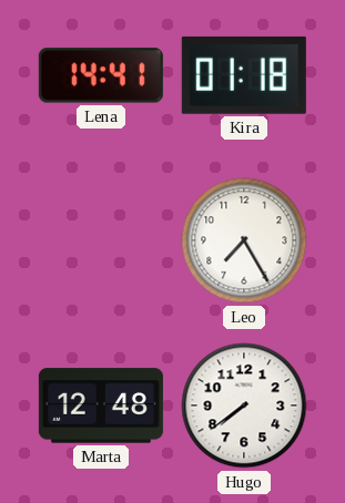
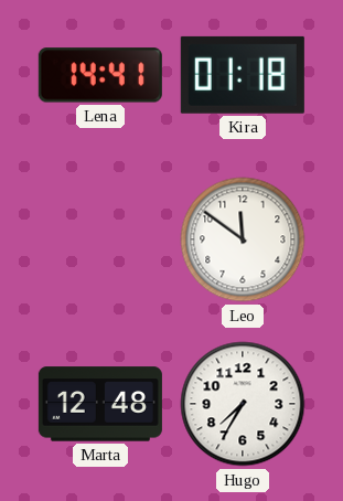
Leo: 7:25 -> 11:51 (243, 239)
Hugo: 7:39 -> 7:35 (243, 404)
